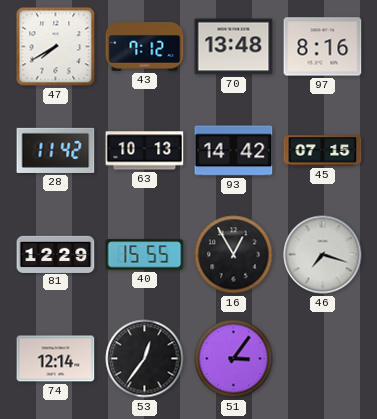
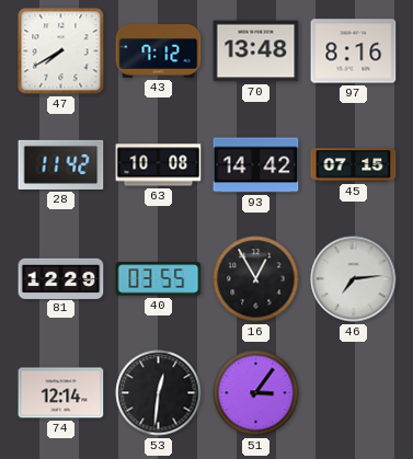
63: 10:13 -> 10:08 (159, 165)
40: 15:55 -> 03:55 (159, 279)
46: 7:18 -> 7:14 (354, 279)
53: 12:36 -> 12:31 (159, 393)
